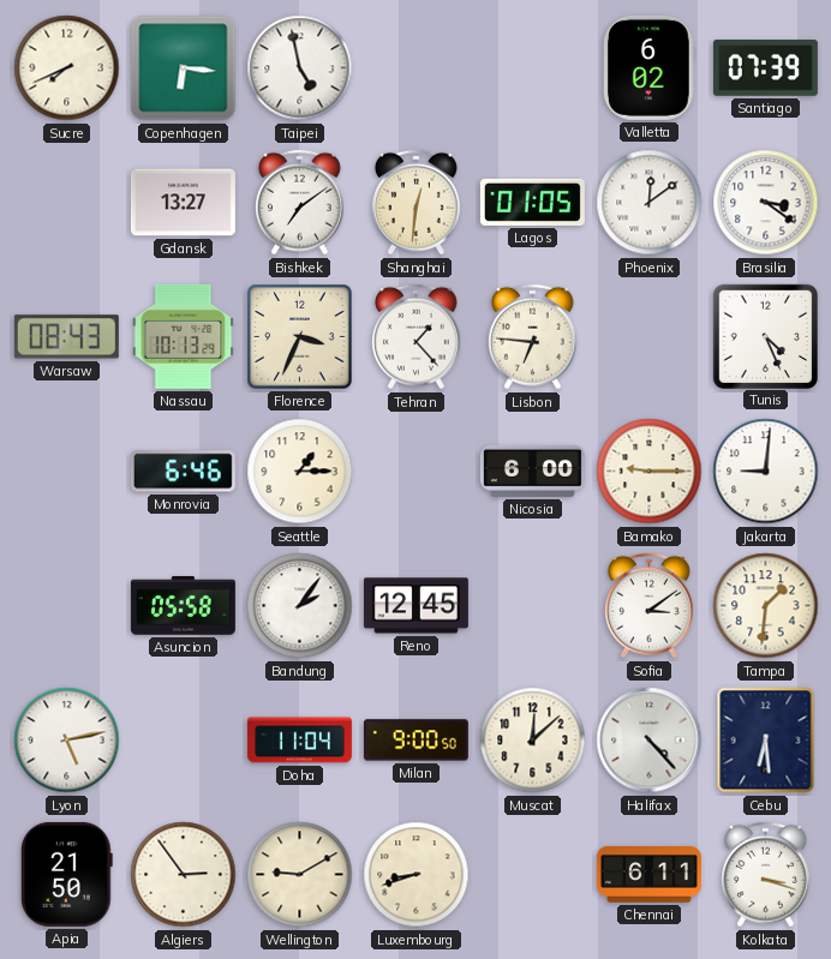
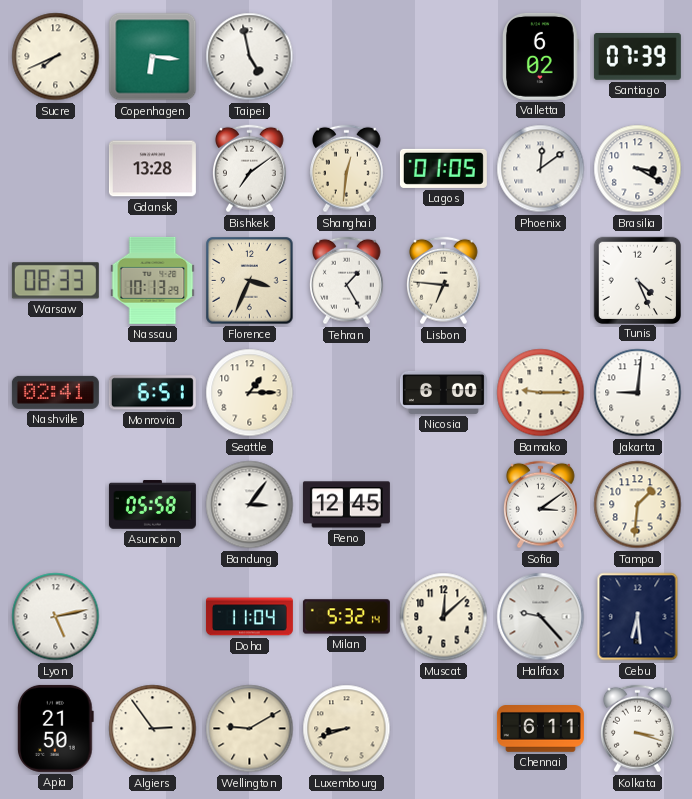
Gdansk: 13:27 -> 13:28 (152, 169)
Brasilia: 3:21 -> 3:20 (638, 169)
Warsaw: 08:43 -> 08:33 (55, 281)
Tehran: 1:23 -> 1:25 (347, 281)
Nashville: none -> 02:41 (55, 392)
Monrovia: 6:46 -> 6:51 (152, 393)
Bandung: 2:06 -> 3:06 (250, 505)
Milan: 9:00 -> 5:32 (346, 617)
Halifax: 4:23 -> 9:23 (541, 617)
